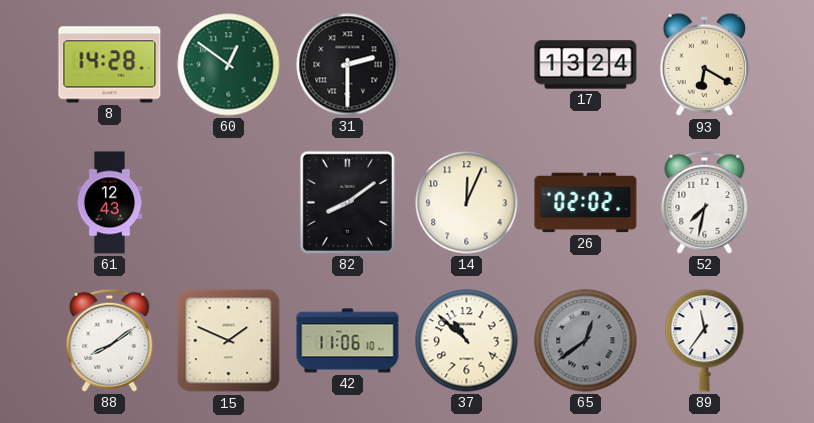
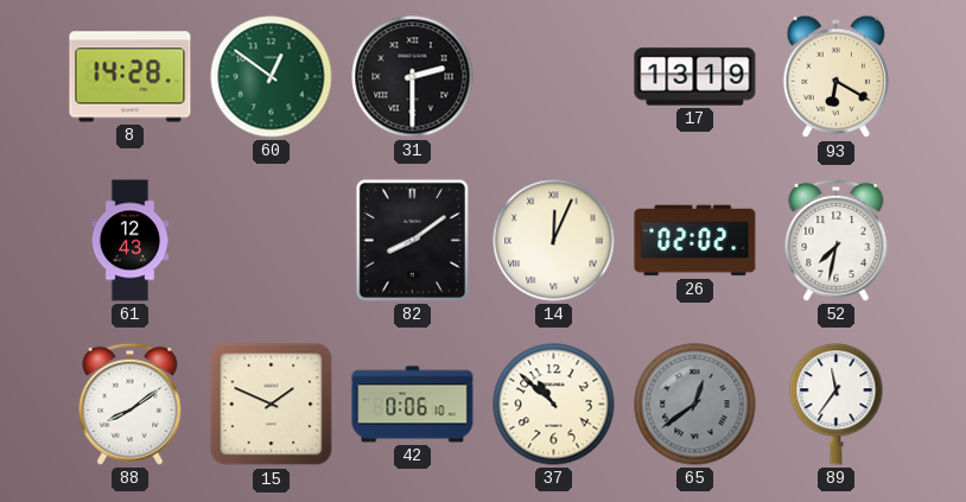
17: 13:24 -> 13:19 (695, 77)
14 numerals: Arabic -> Roman (554, 241)
42: 11:06 -> 0:06 (413, 405)
